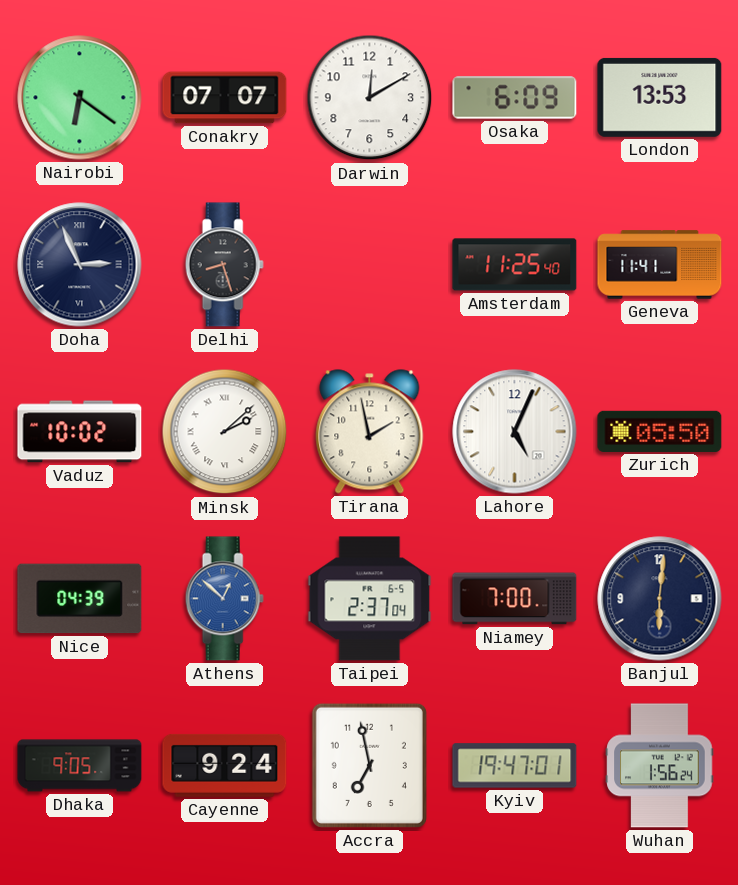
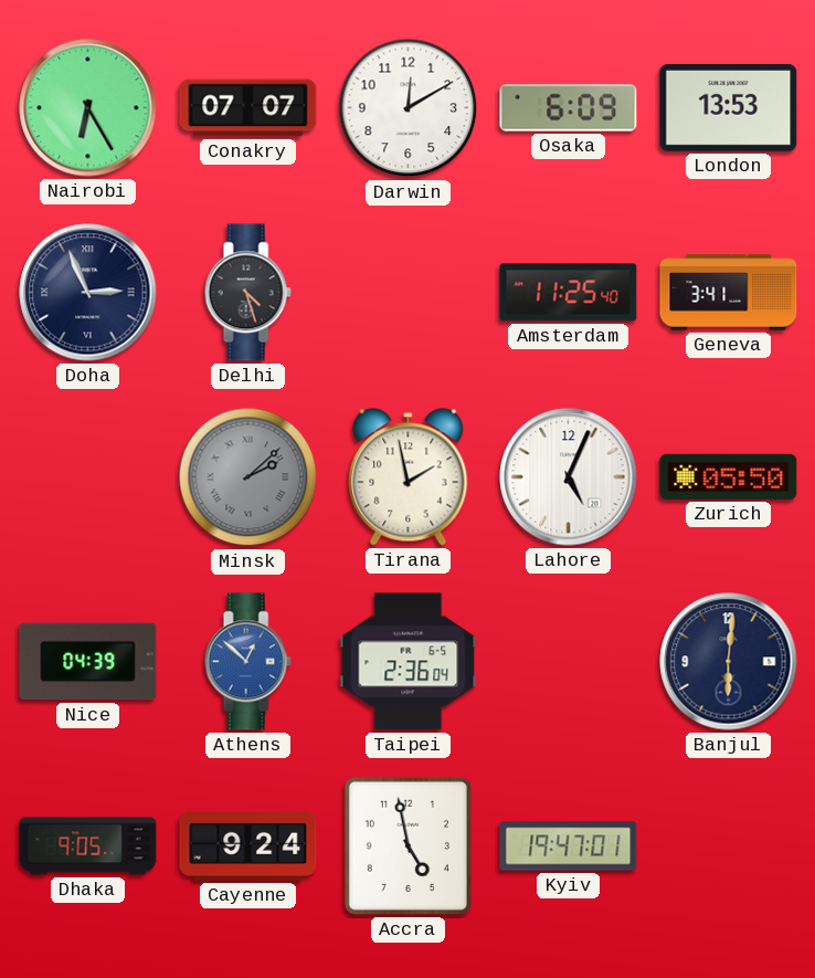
Nairobi: 6:21 -> 6:25 (88, 108)
Delhi: 8:27 -> 4:27 (247, 293)
Geneva: 11:41 -> 3:41 (729, 293)
Vaduz: 10:02 -> none (80, 432)
Minsk dial: white -> grey (248, 477)
Taipei: 2:37 -> 2:36 (409, 662)
Niamey: 7:00 -> none (515, 599)
Accra: 6:58 -> 4:58 (407, 845)
Wuhan: 1:56 -> none (660, 766)
